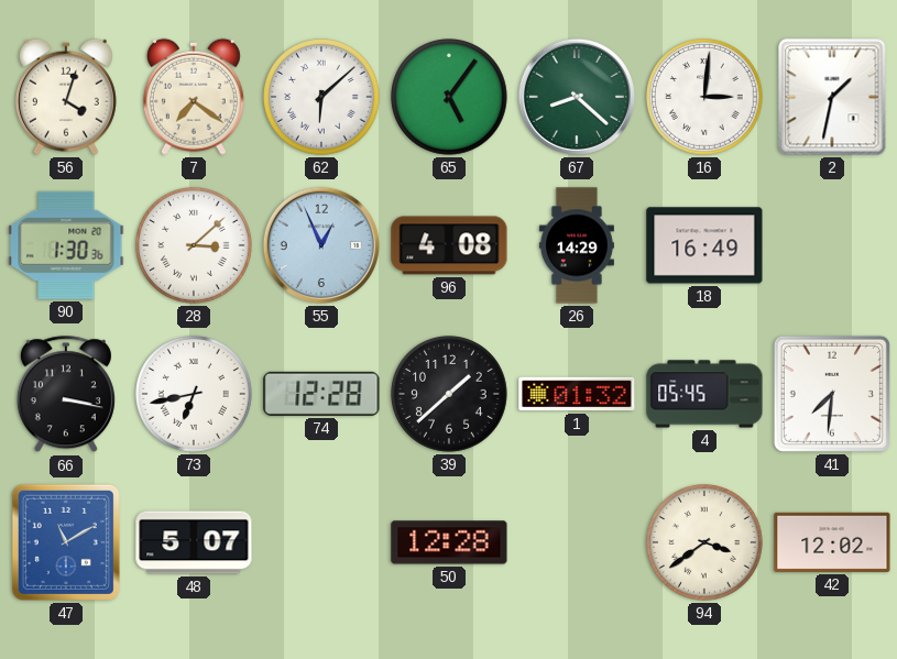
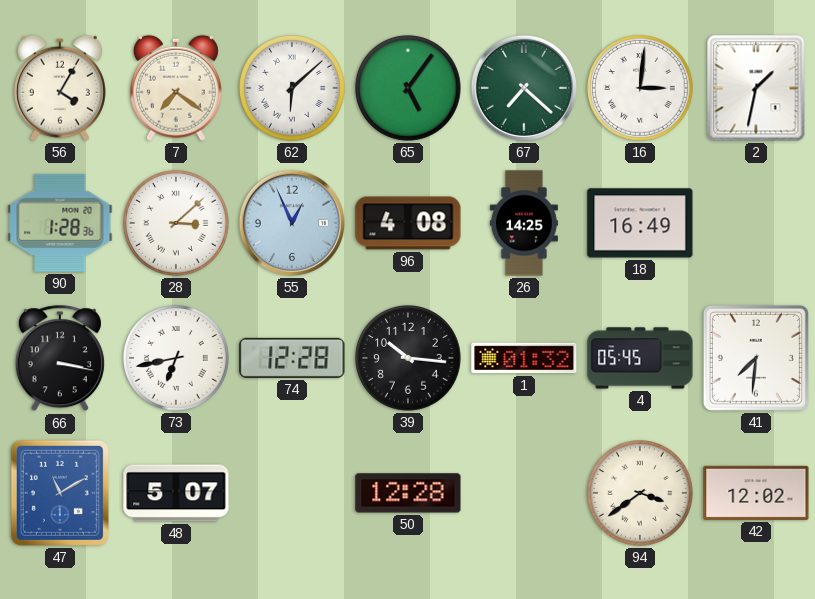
56: 4:03 -> 4:05 (60, 88)
67: 8:22 -> 7:22 (524, 88)
90: 1:30 -> 1:28 (60, 223)
26: 14:29 -> 14:25 (524, 223)
39: 1:38 -> 10:16 (409, 359)
